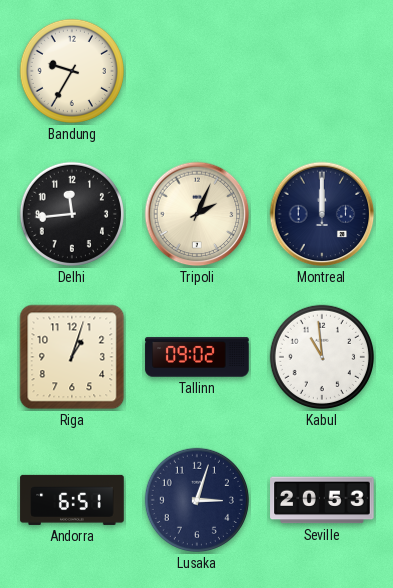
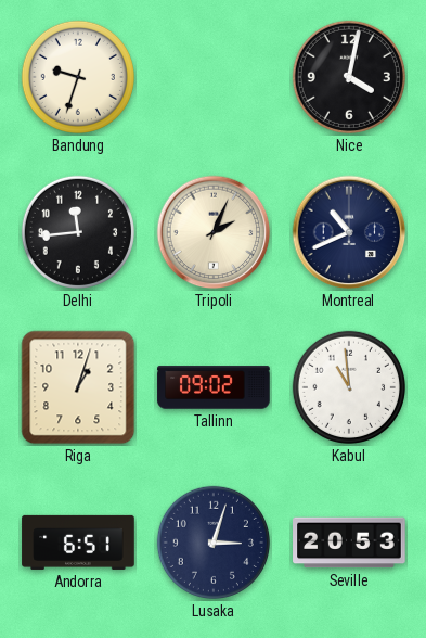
Bandung: 9:35 -> 9:33 (78, 77)
Nice: none -> 4:02 (349, 77)
Montreal: 12:00 -> 10:41 (349, 232)
